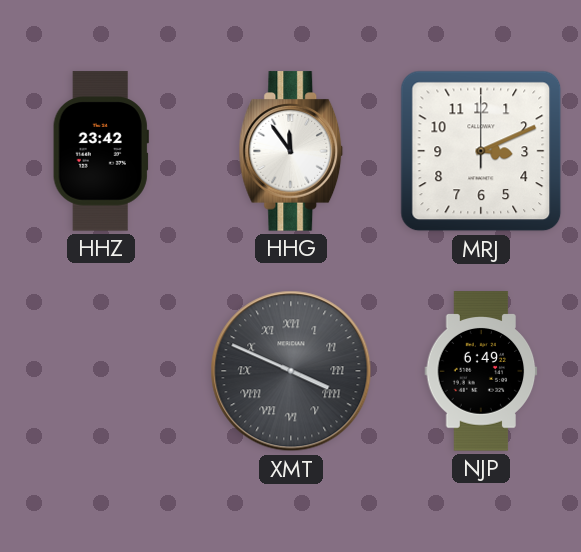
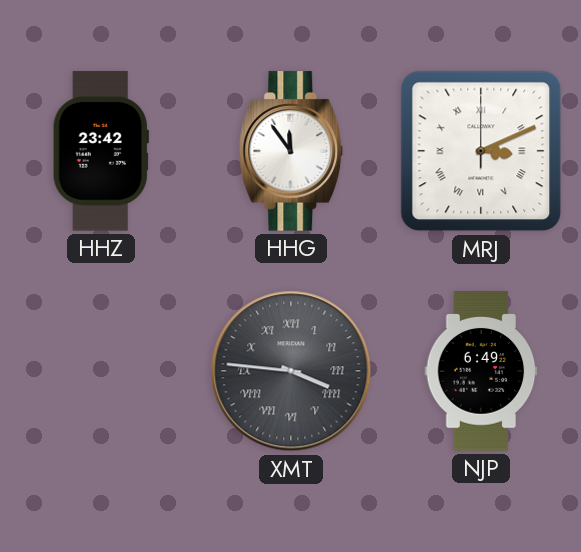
MRJ numerals: Arabic -> Roman (481, 151)
XMT: 3:49 -> 3:46 (291, 371)
